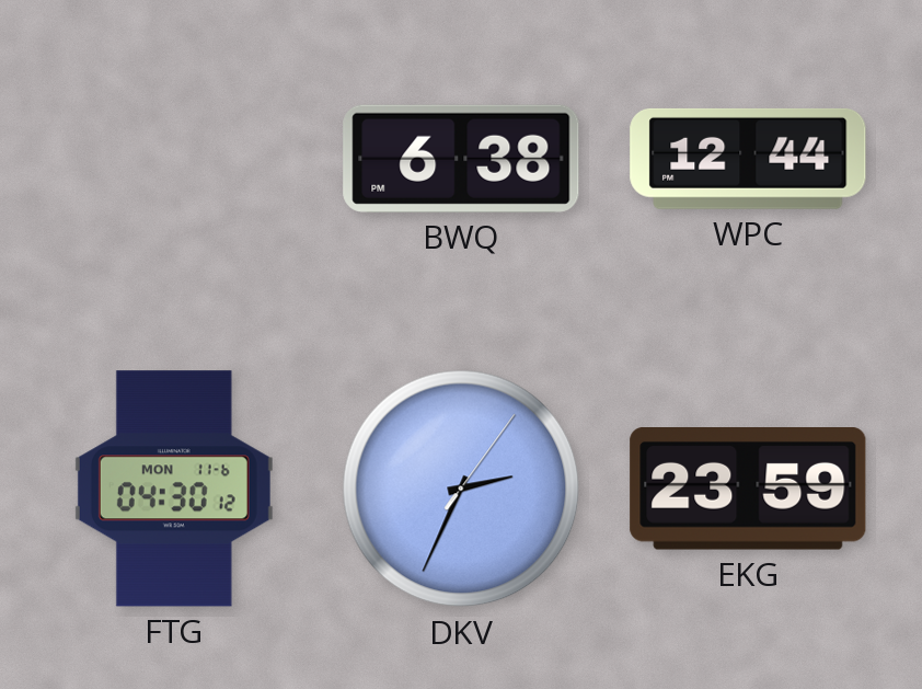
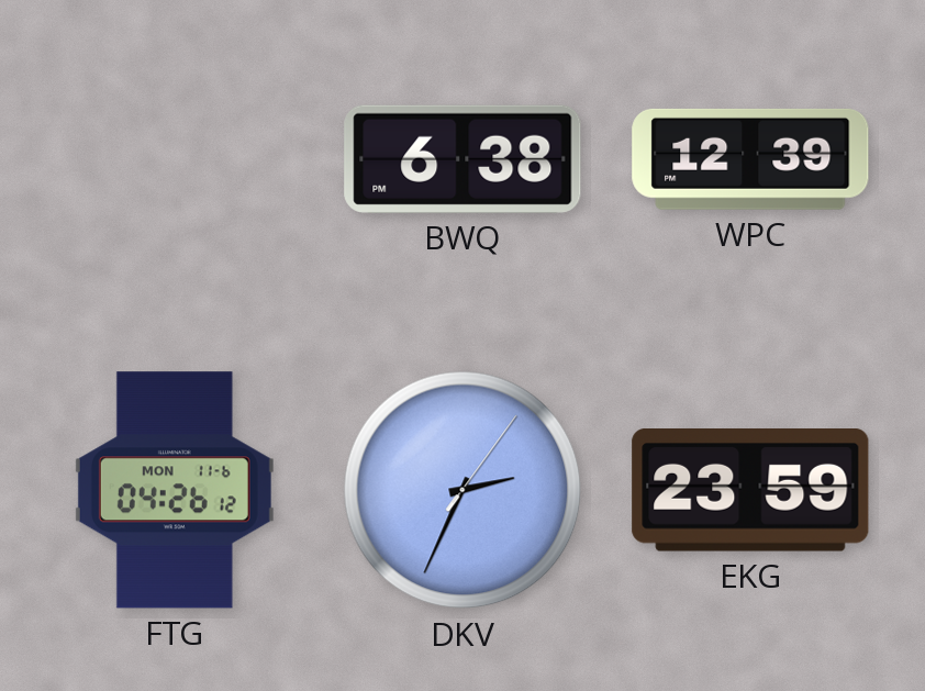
WPC: 12:44 -> 12:39 (750, 159)
FTG: 04:30 -> 04:26 (175, 490)
